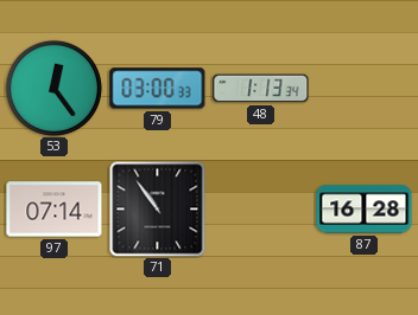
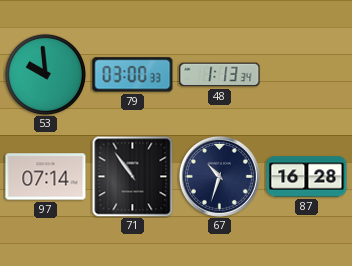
53: 12:24 -> 9:59 (45, 74)
67: none -> 10:33 (219, 176)
